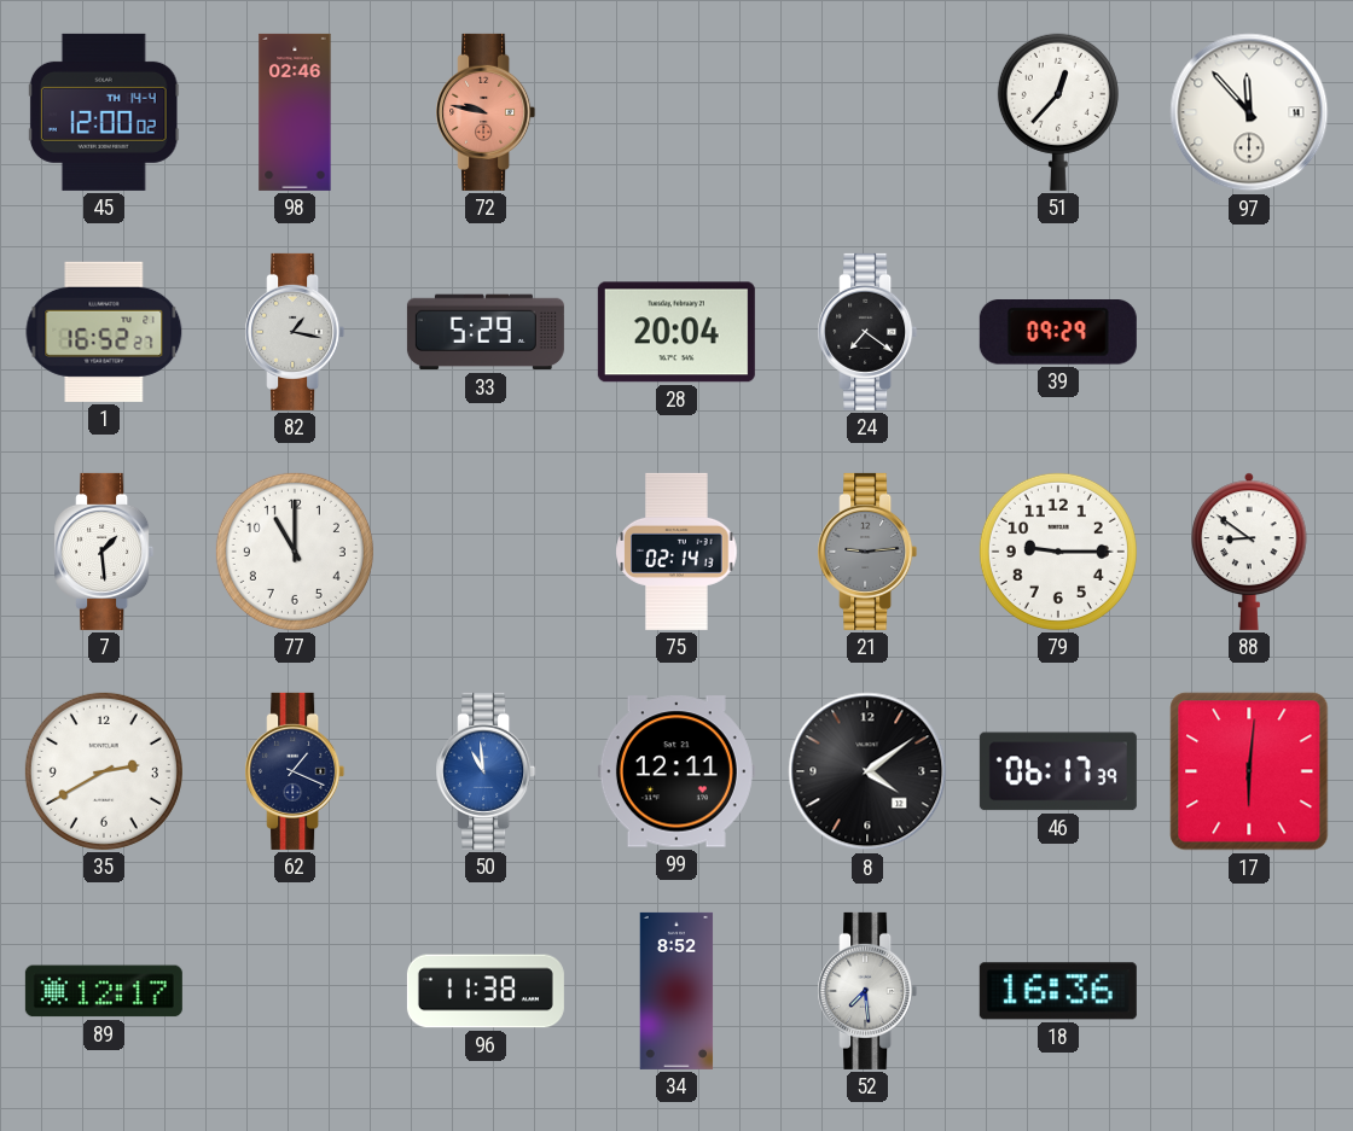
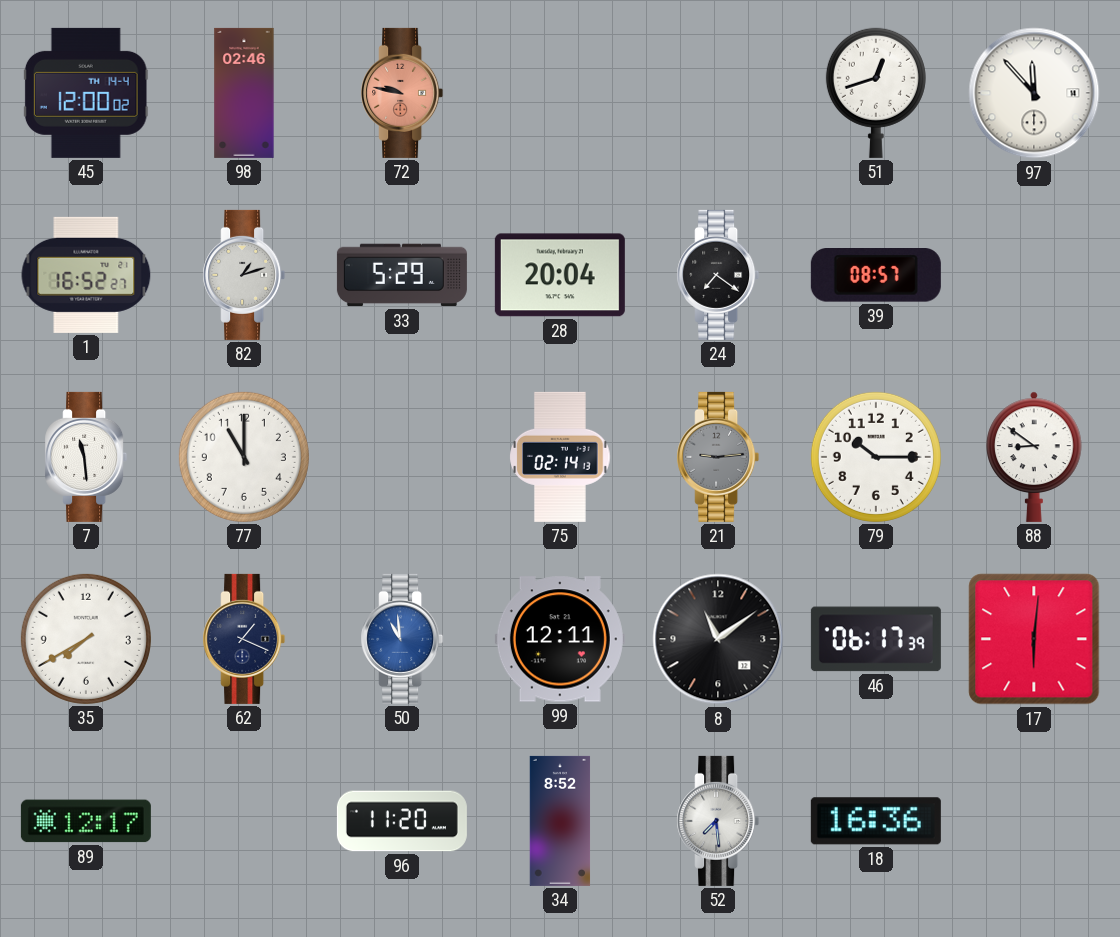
51: 12:37 -> 12:42 (876, 93)
82: 1:17 -> 1:12 (244, 275)
39: 09:29 -> 08:57 (876, 276)
7: 1:29 -> 11:29 (86, 457)
79: 9:15 -> 10:15 (876, 457)
35: 2:40 -> 7:40 (86, 639)
8: 4:09 -> 11:09 (718, 639)
96: 11:38 -> 11:20 (402, 821)
